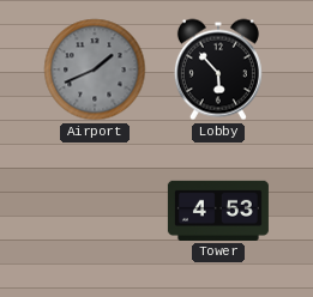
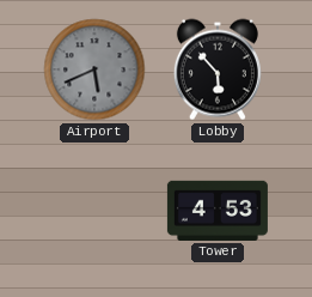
Airport: 1:41 -> 5:41 (94, 69)
